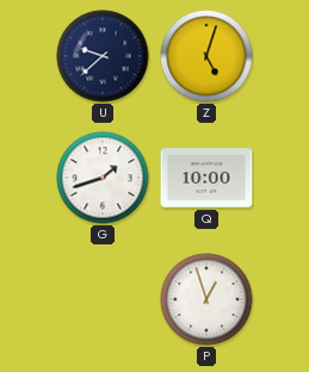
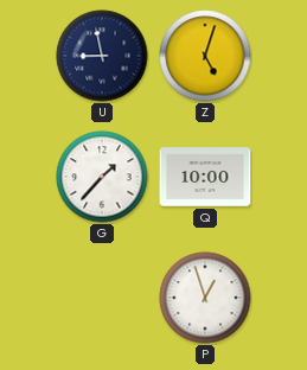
U: 9:38 -> 8:58 (102, 56)
G: 1:42 -> 1:37 (102, 177)
